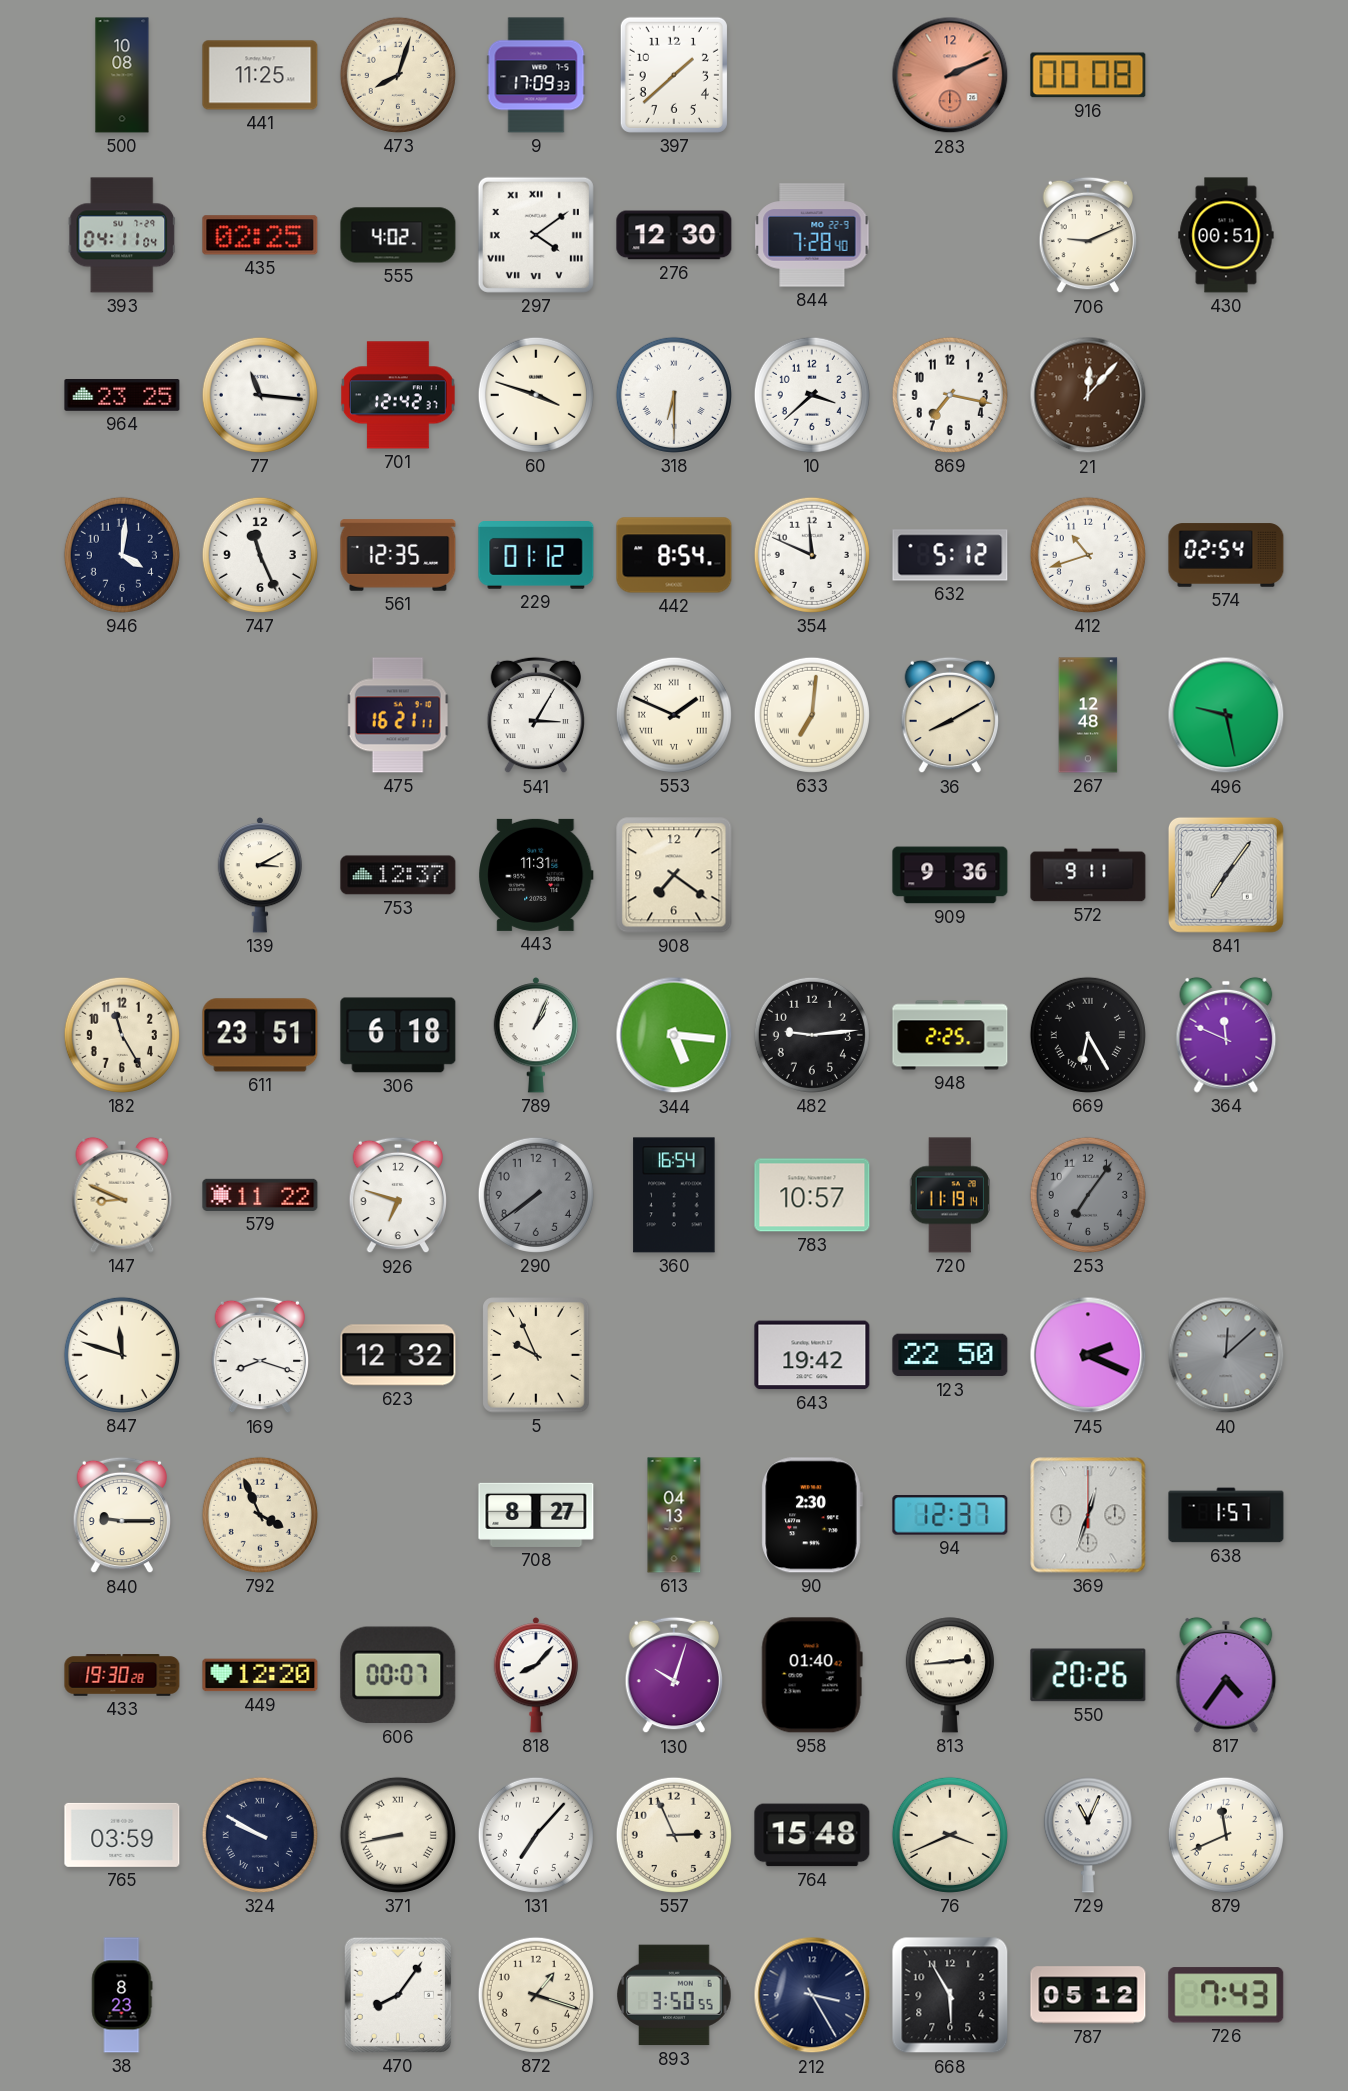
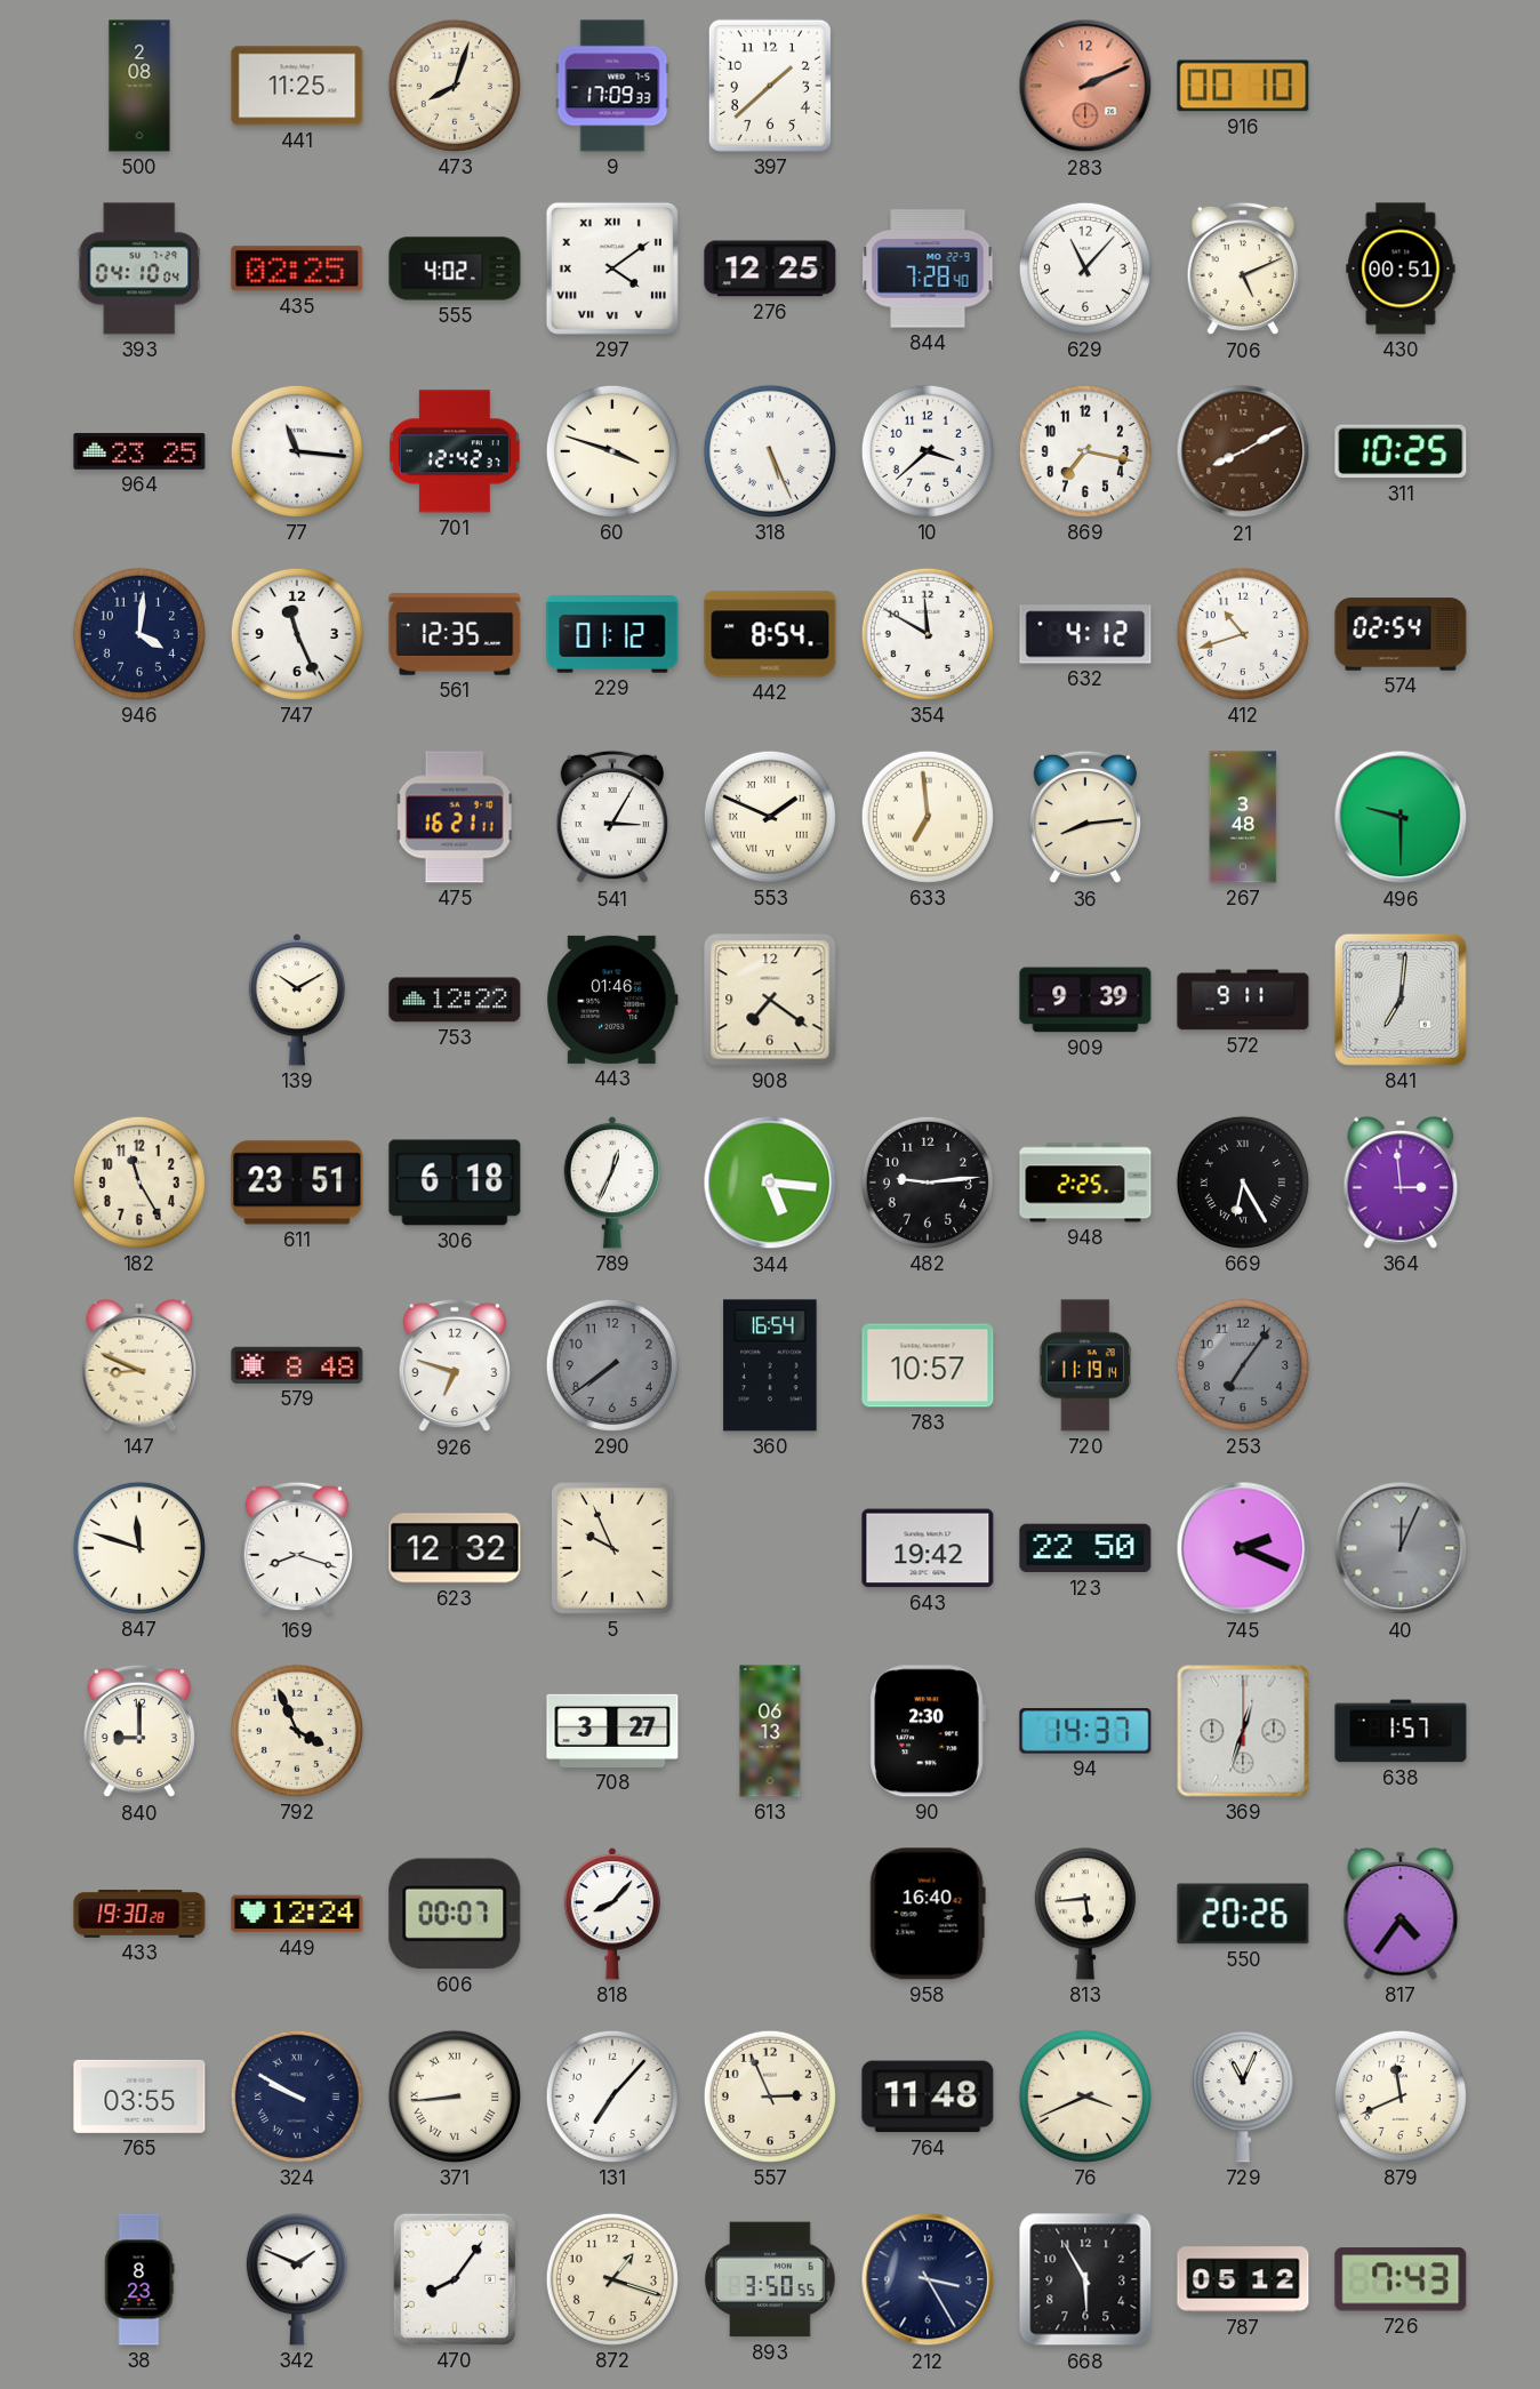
500: 10:08 -> 2:08 (139, 86)
916: 00:08 -> 00:10 (1243, 86)
393: 04:11 -> 04:10 (139, 268)
276: 12:30 -> 12:25 (770, 268)
629: none -> 11:07 (1085, 268)
706: 9:11 -> 5:11 (1242, 268)
318: 6:30 -> 5:26 (770, 451)
21: 12:07 -> 8:10 (1243, 451)
311: none -> 10:25 (1401, 451)
354: 11:49 -> 11:50 (928, 634)
632: 5:12 -> 4:12 (1085, 634)
633: 7:01 -> 6:59 (928, 817)
36: 8:10 -> 8:14 (1084, 817)
267: 12:48 -> 3:48 (1243, 817)
496: 9:28 -> 9:30 (1401, 817)
139: 3:10 -> 10:10 (296, 1000)
753: 12:37 -> 12:22 (455, 1000)
443: 11:31 -> 01:46 (612, 1000)
909: 9:36 -> 9:39 (1085, 1000)
841: 7:06 -> 7:01 (1401, 1000)
789: 1:04 -> 12:34 (611, 1183)
364: 11:49 -> 2:59 (1401, 1183)
579: 11:22 -> 8:48 (297, 1365)
40: 12:08 -> 12:04 (1401, 1548)
840: 9:15 -> 9:00 (138, 1731)
708: 8:27 -> 3:27 (612, 1731)
613: 04:13 -> 06:13 (770, 1731)
94: 12:37 -> 14:37 (1085, 1731)
449: 12:20 -> 12:24 (297, 1914)
130: 10:03 -> none (673, 1675)
958: 01:40 -> 16:40 (928, 1914)
813: 2:44 -> 5:44 (1085, 1914)
765: 03:59 -> 03:55 (139, 2097)
371: 8:43 -> 8:44 (455, 2097)
764: 15:48 -> 11:48 (928, 2097)
342: none -> 1:49 (297, 2279)
